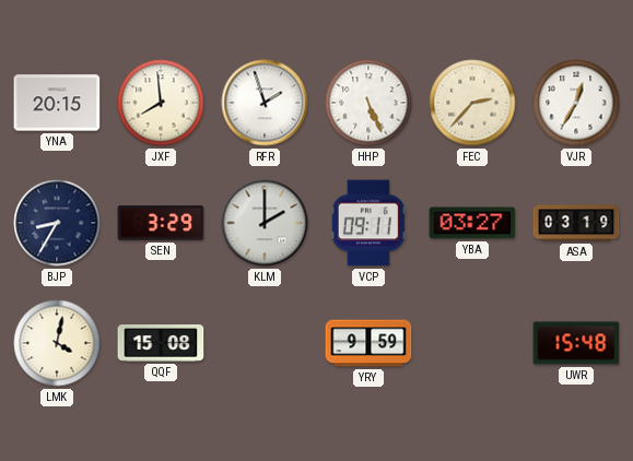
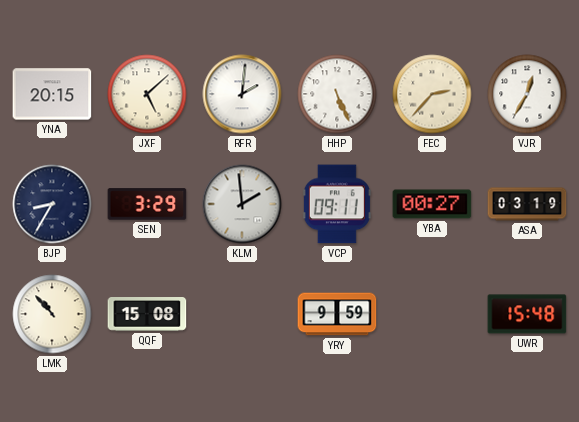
JXF: 7:59 -> 5:08 (147, 94)
RFR: 1:57 -> 2:01 (242, 94)
KLM: 2:00 -> 1:59 (242, 204)
YBA: 03:27 -> 00:27 (432, 204)
LMK: 4:02 -> 10:53 (52, 314)
